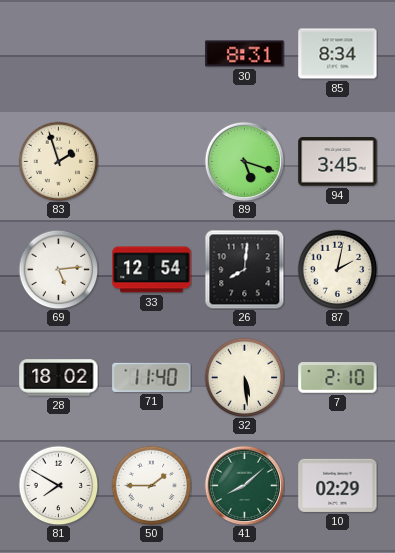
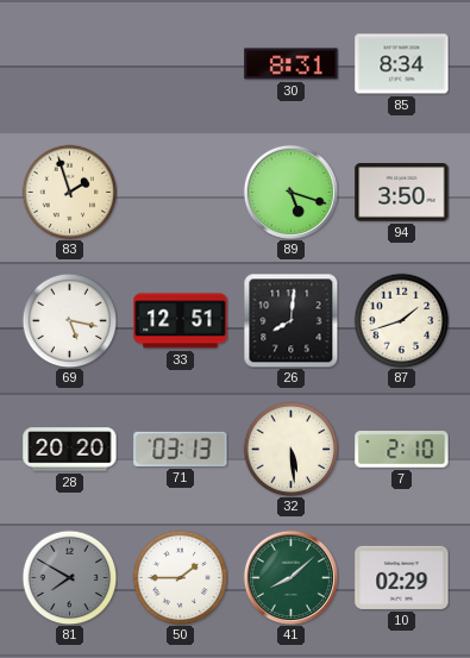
94: 3:45 -> 3:50 (402, 193)
69: 5:14 -> 5:17 (69, 320)
33: 12:54 -> 12:51 (181, 321)
87: 2:02 -> 1:42 (401, 320)
28: 18:02 -> 20:20 (70, 450)
71: 11:40 -> 03:13 (181, 449)
81 dial: white -> grey (69, 577)
